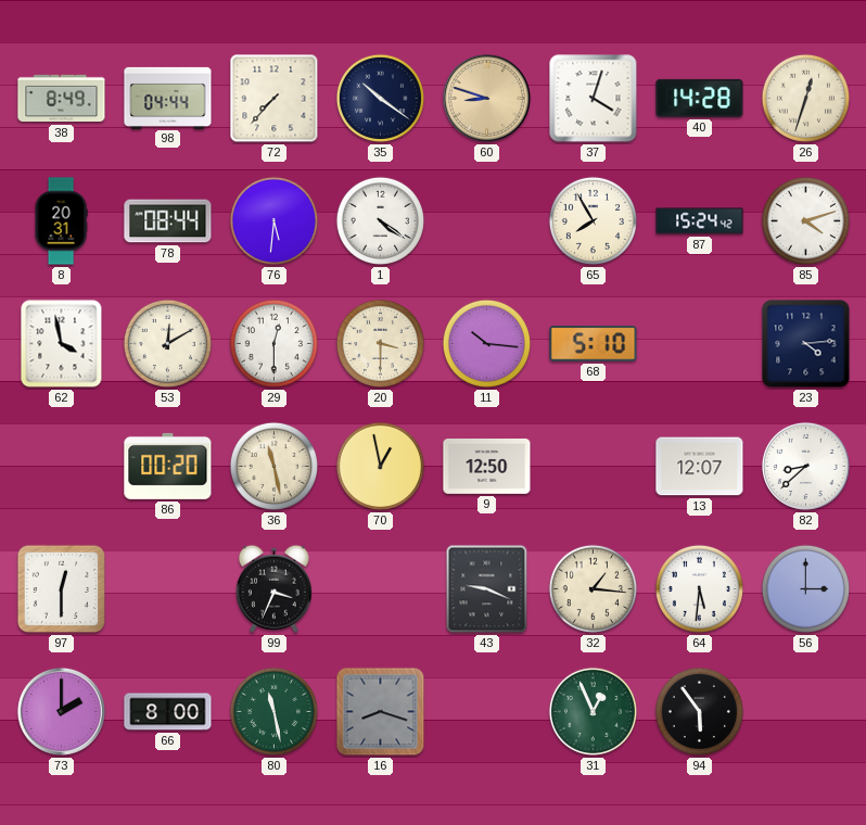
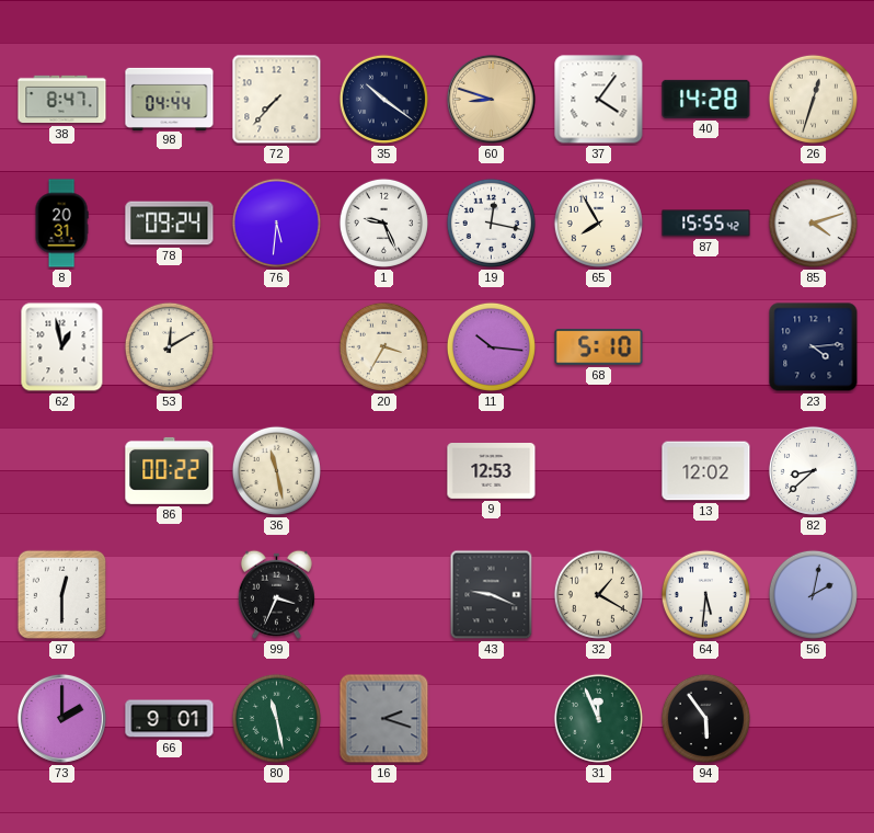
38: 8:49 -> 8:47 (62, 100)
37: 4:03 -> 4:06 (599, 100)
78: 08:44 -> 09:24 (170, 224)
1: 4:21 -> 9:26 (383, 222)
19: none -> 12:17 (491, 222)
87: 15:24 -> 15:55 (706, 224)
62: 3:58 -> 12:58 (62, 347)
29: 12:30 -> none (273, 343)
20: 3:30 -> 3:35 (383, 346)
86: 00:20 -> 00:22 (170, 470)
70: 12:58 -> none (380, 466)
9: 12:50 -> 12:53 (492, 471)
13: 12:07 -> 12:02 (706, 471)
32: 1:16 -> 1:20 (598, 594)
56: 3:00 -> 2:02 (813, 594)
66: 8:00 -> 9:01 (170, 719)
16: 8:18 -> 2:18 (384, 719)
31: 12:56 -> 11:56 (598, 718)
